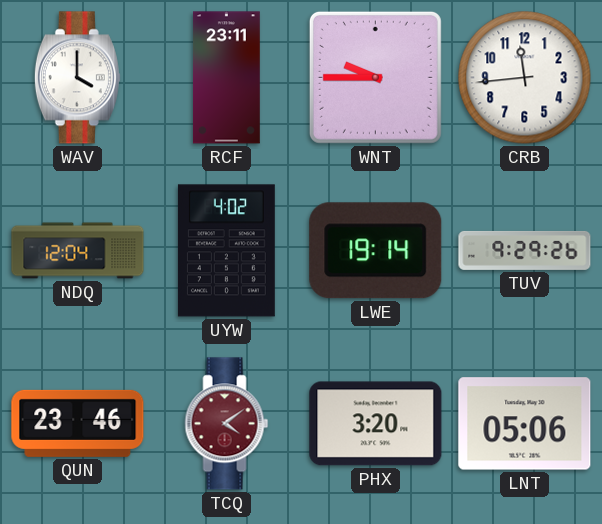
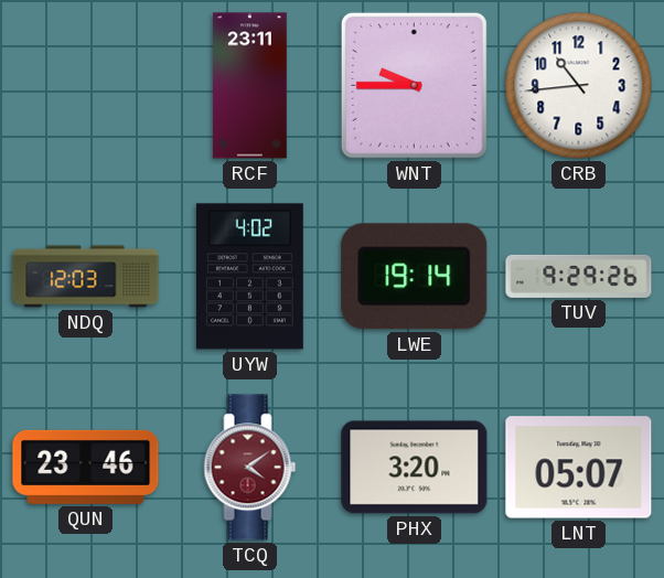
WAV: 4:00 -> none (77, 78)
CRB: 11:44 -> 10:44 (579, 86)
NDQ: 12:04 -> 12:03 (86, 277)
LNT: 05:06 -> 05:07 (579, 468)
